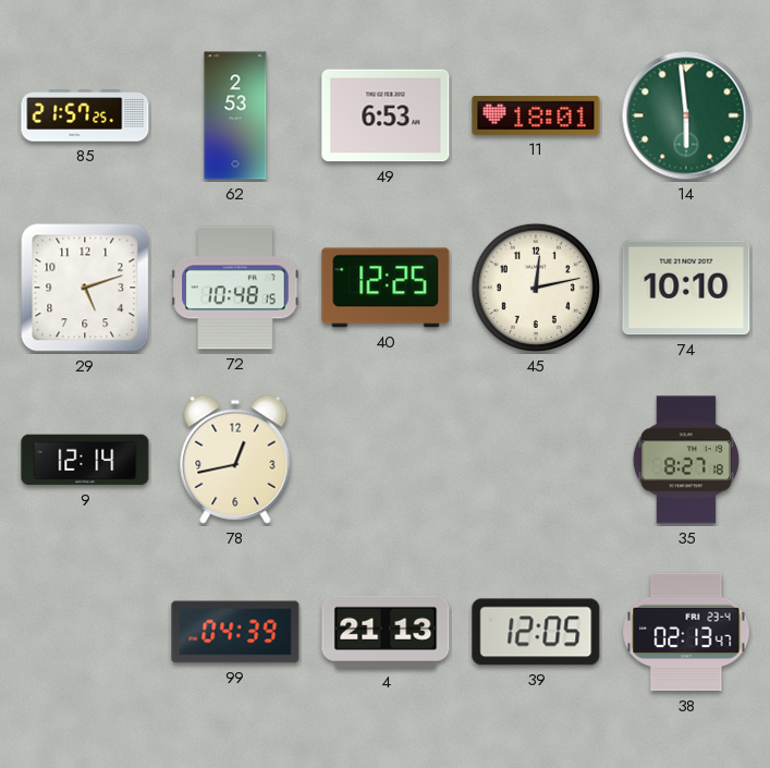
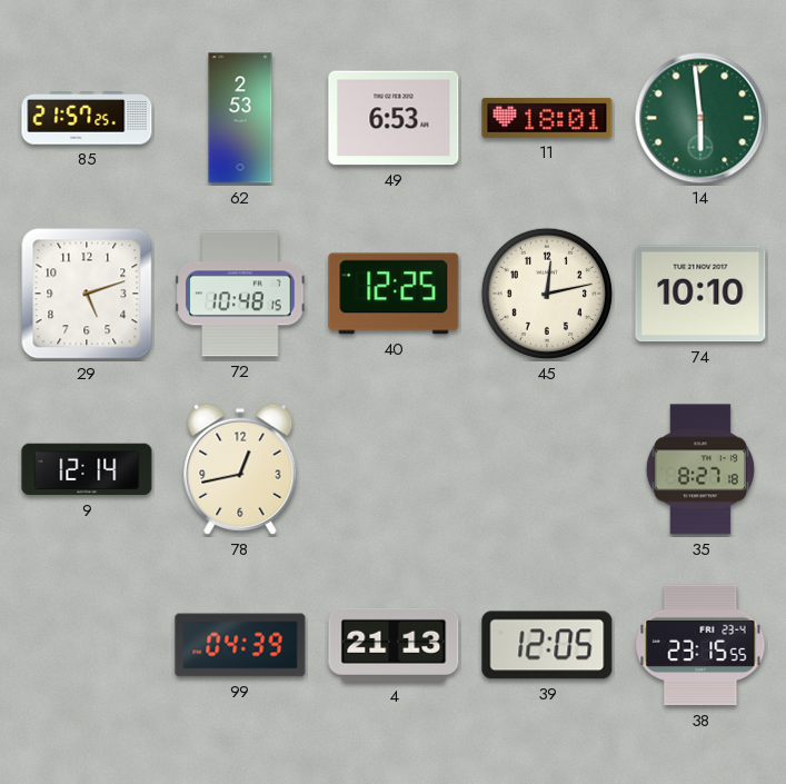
38: 02:13 -> 23:15 (700, 645)
